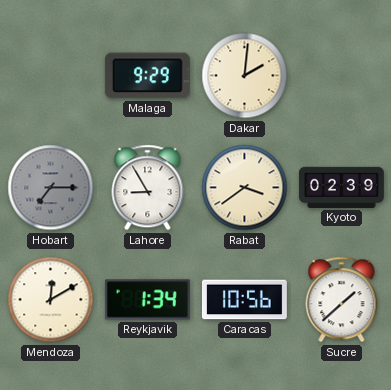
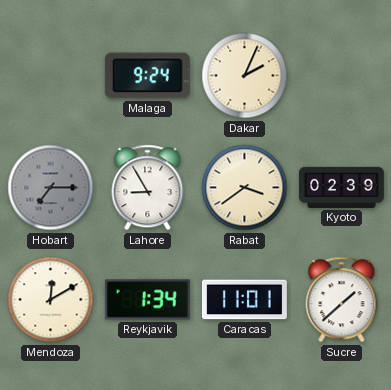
Malaga: 9:29 -> 9:24 (147, 76)
Dakar: 2:01 -> 2:04 (245, 76)
Caracas: 10:56 -> 11:01 (244, 300)
